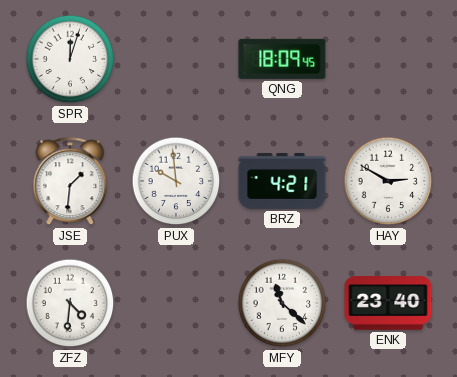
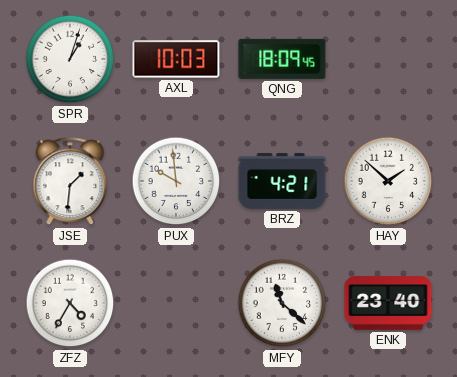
SPR: 12:03 -> 1:03 (70, 59)
AXL: none -> 10:03 (176, 59)
HAY: 2:50 -> 1:52 (388, 181)
ZFZ: 4:31 -> 4:35 (70, 303)
